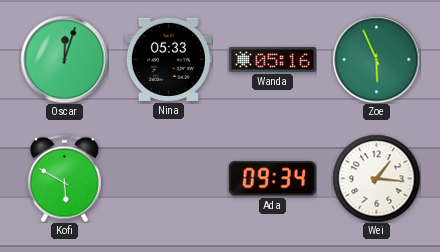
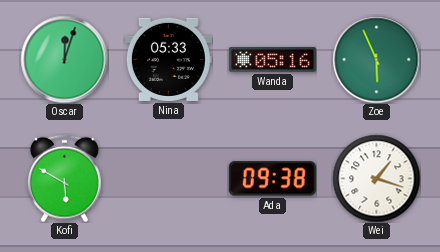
Ada: 09:34 -> 09:38 (272, 179)
Wei: 1:16 -> 1:18 (376, 178)
